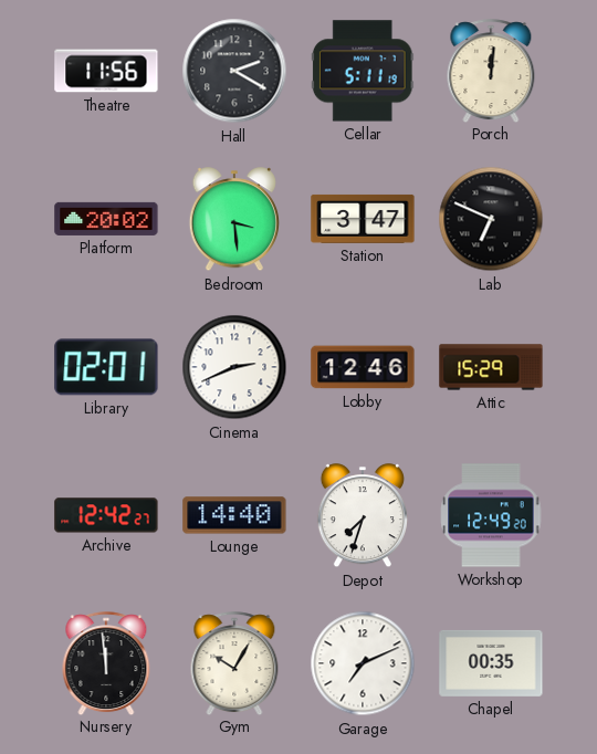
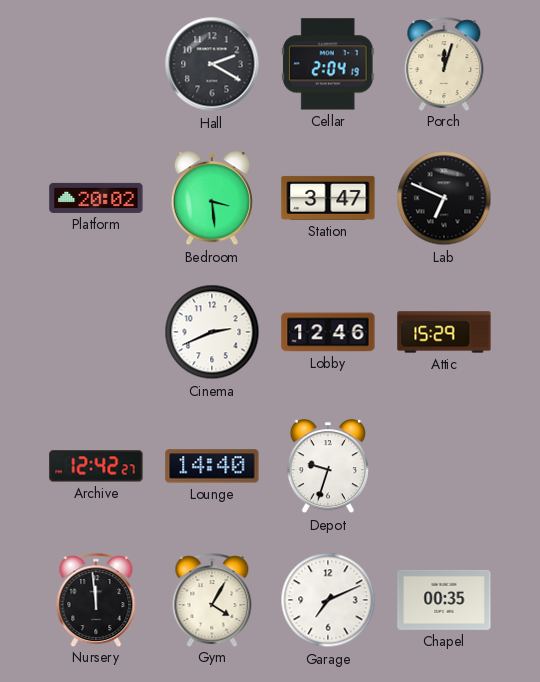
Theatre: 11:56 -> none (106, 71)
Cellar: 5:11 -> 2:04 (328, 64)
Porch: 12:01 -> 12:03 (444, 64)
Library: 02:01 -> none (106, 367)
Depot: 7:33 -> 9:33 (328, 467)
Workshop: 12:49 -> none (491, 515)
Gym: 10:05 -> 4:05 (212, 600)
